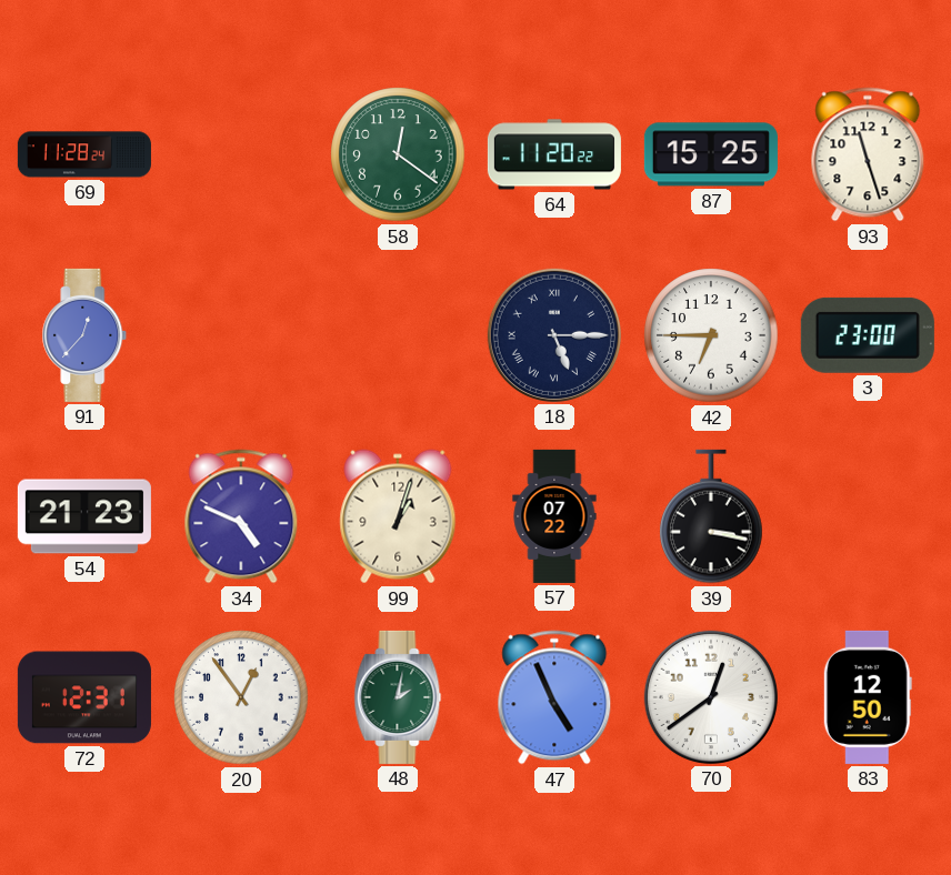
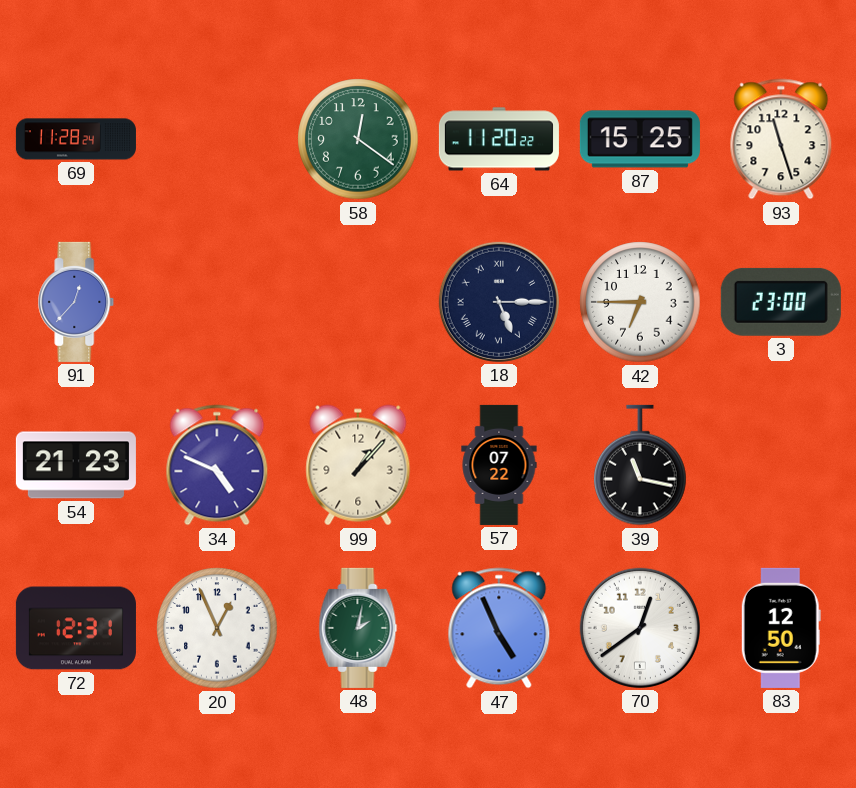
99: 1:03 -> 1:07 (358, 465)
39: 3:17 -> 11:17 (640, 465)
20: 12:54 -> 12:56 (217, 628)
